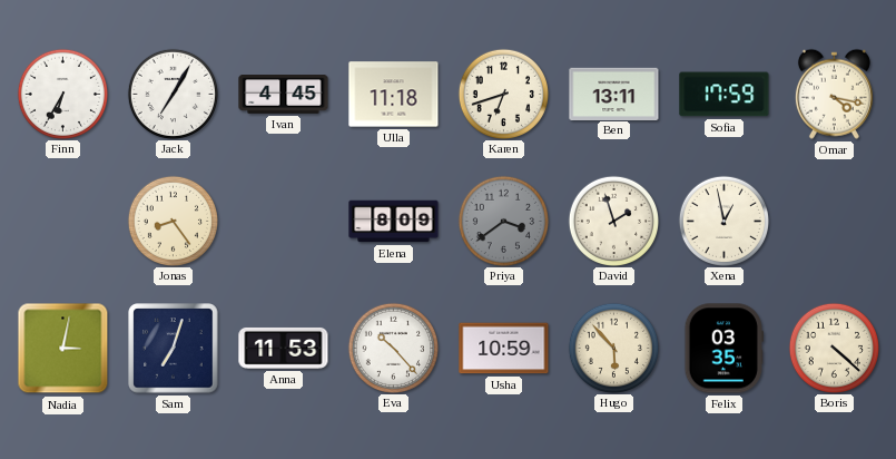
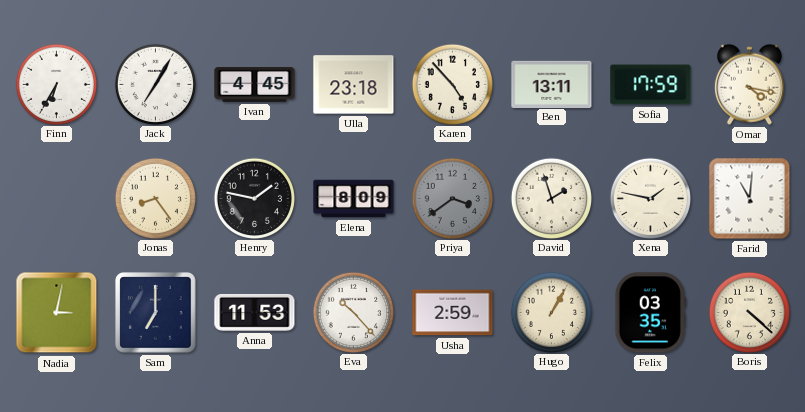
Ulla: 11:18 -> 23:18 (354, 85)
Karen: 6:42 -> 4:53 (452, 84)
Henry: none -> 1:47 (254, 198)
Xena: 12:58 -> 1:47 (650, 198)
Farid: none -> 11:01 (750, 199)
Sam: 7:03 -> 7:00 (156, 313)
Usha: 10:59 -> 2:59 (453, 313)
Hugo: 5:53 -> 1:05 (551, 312)
